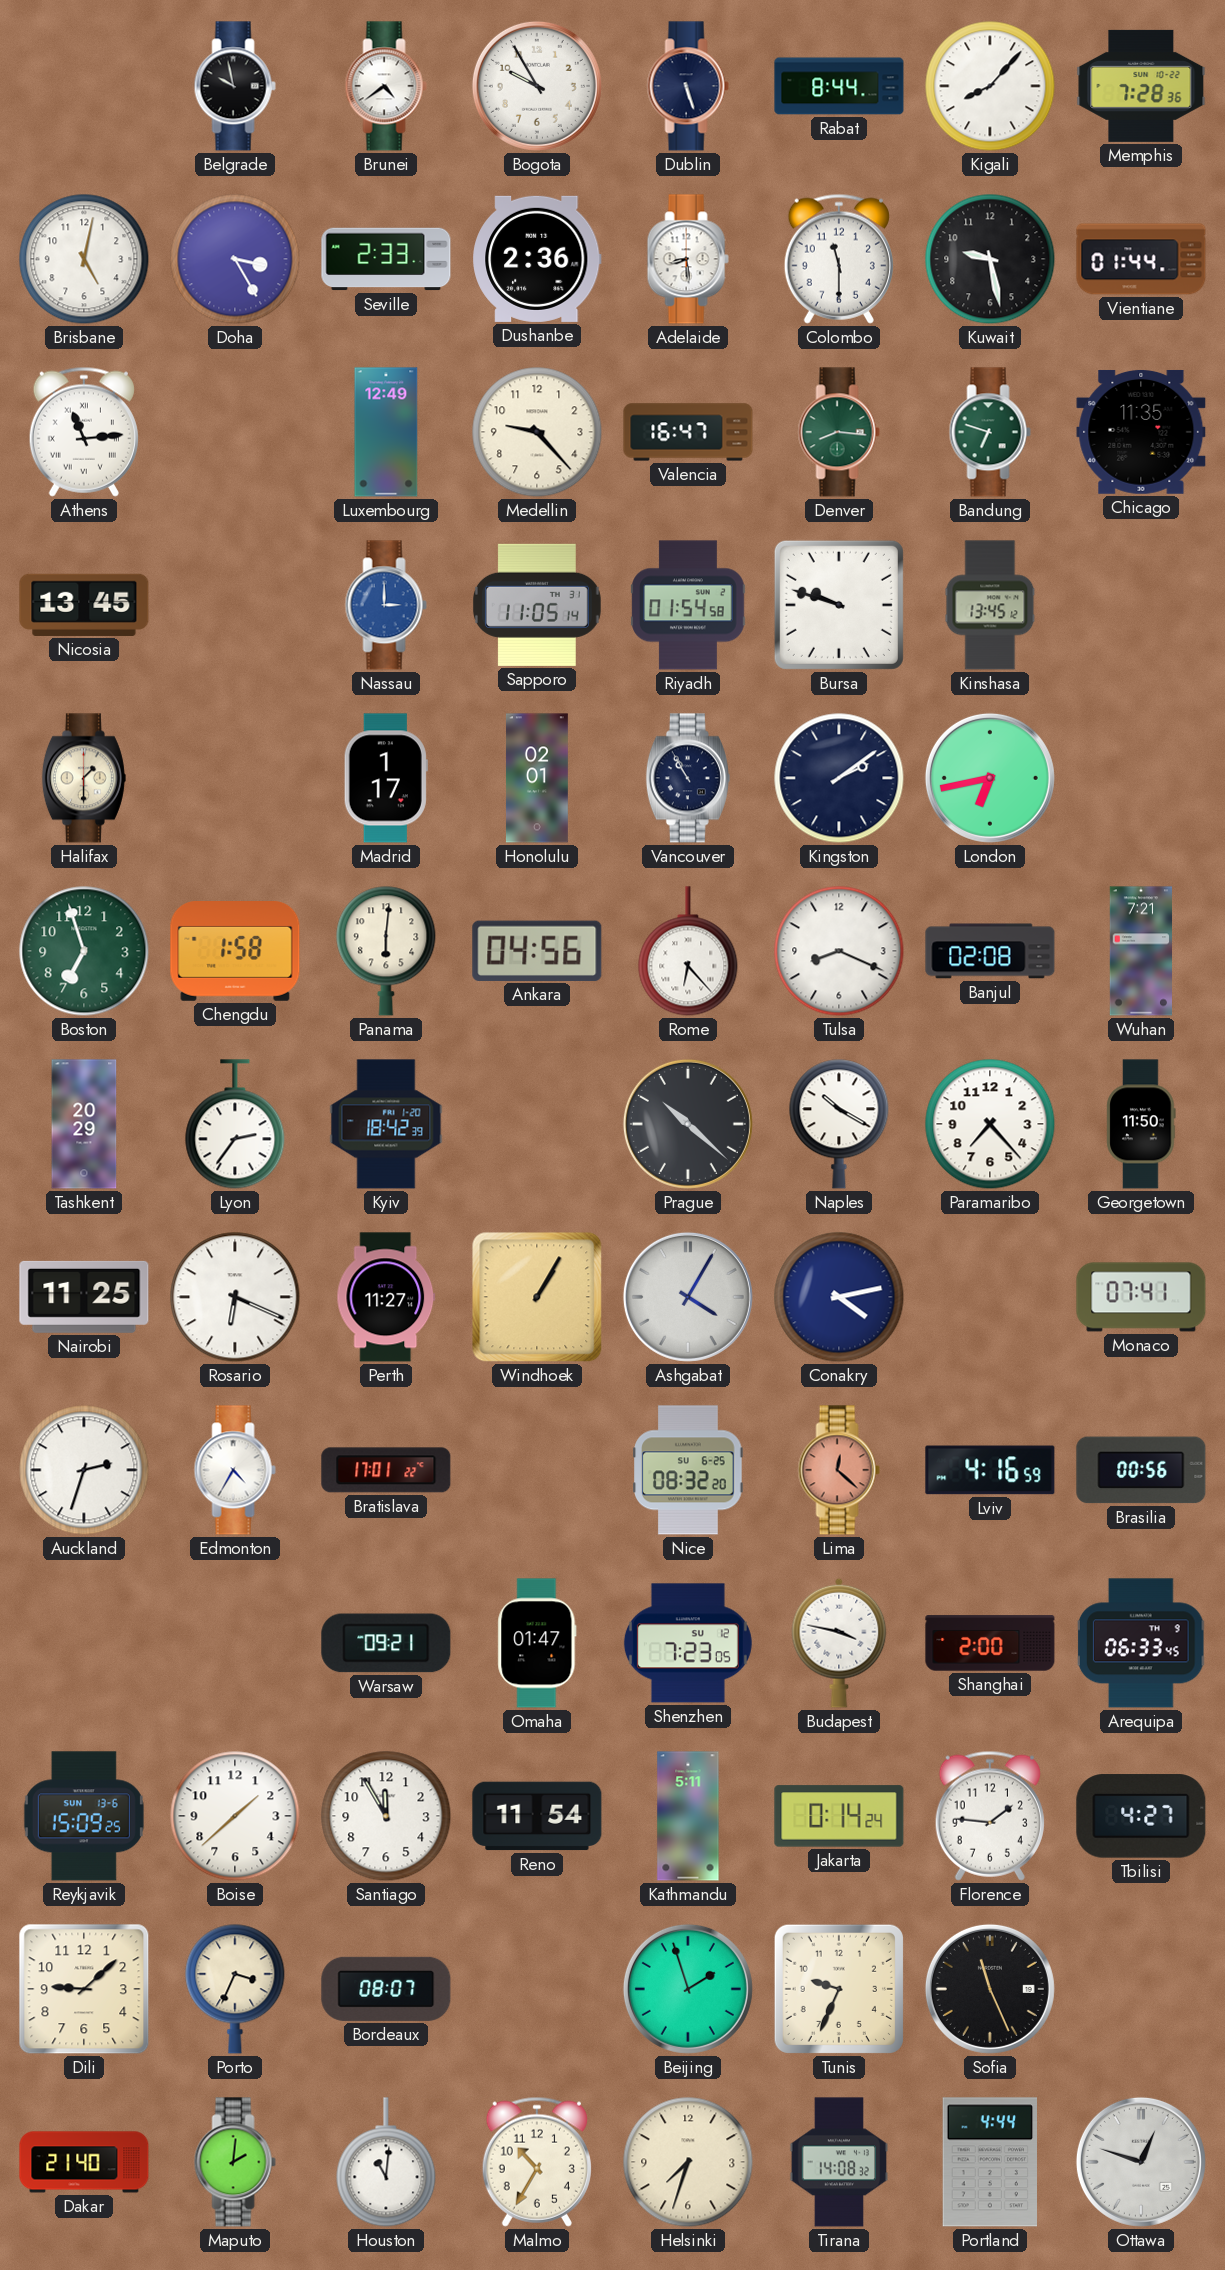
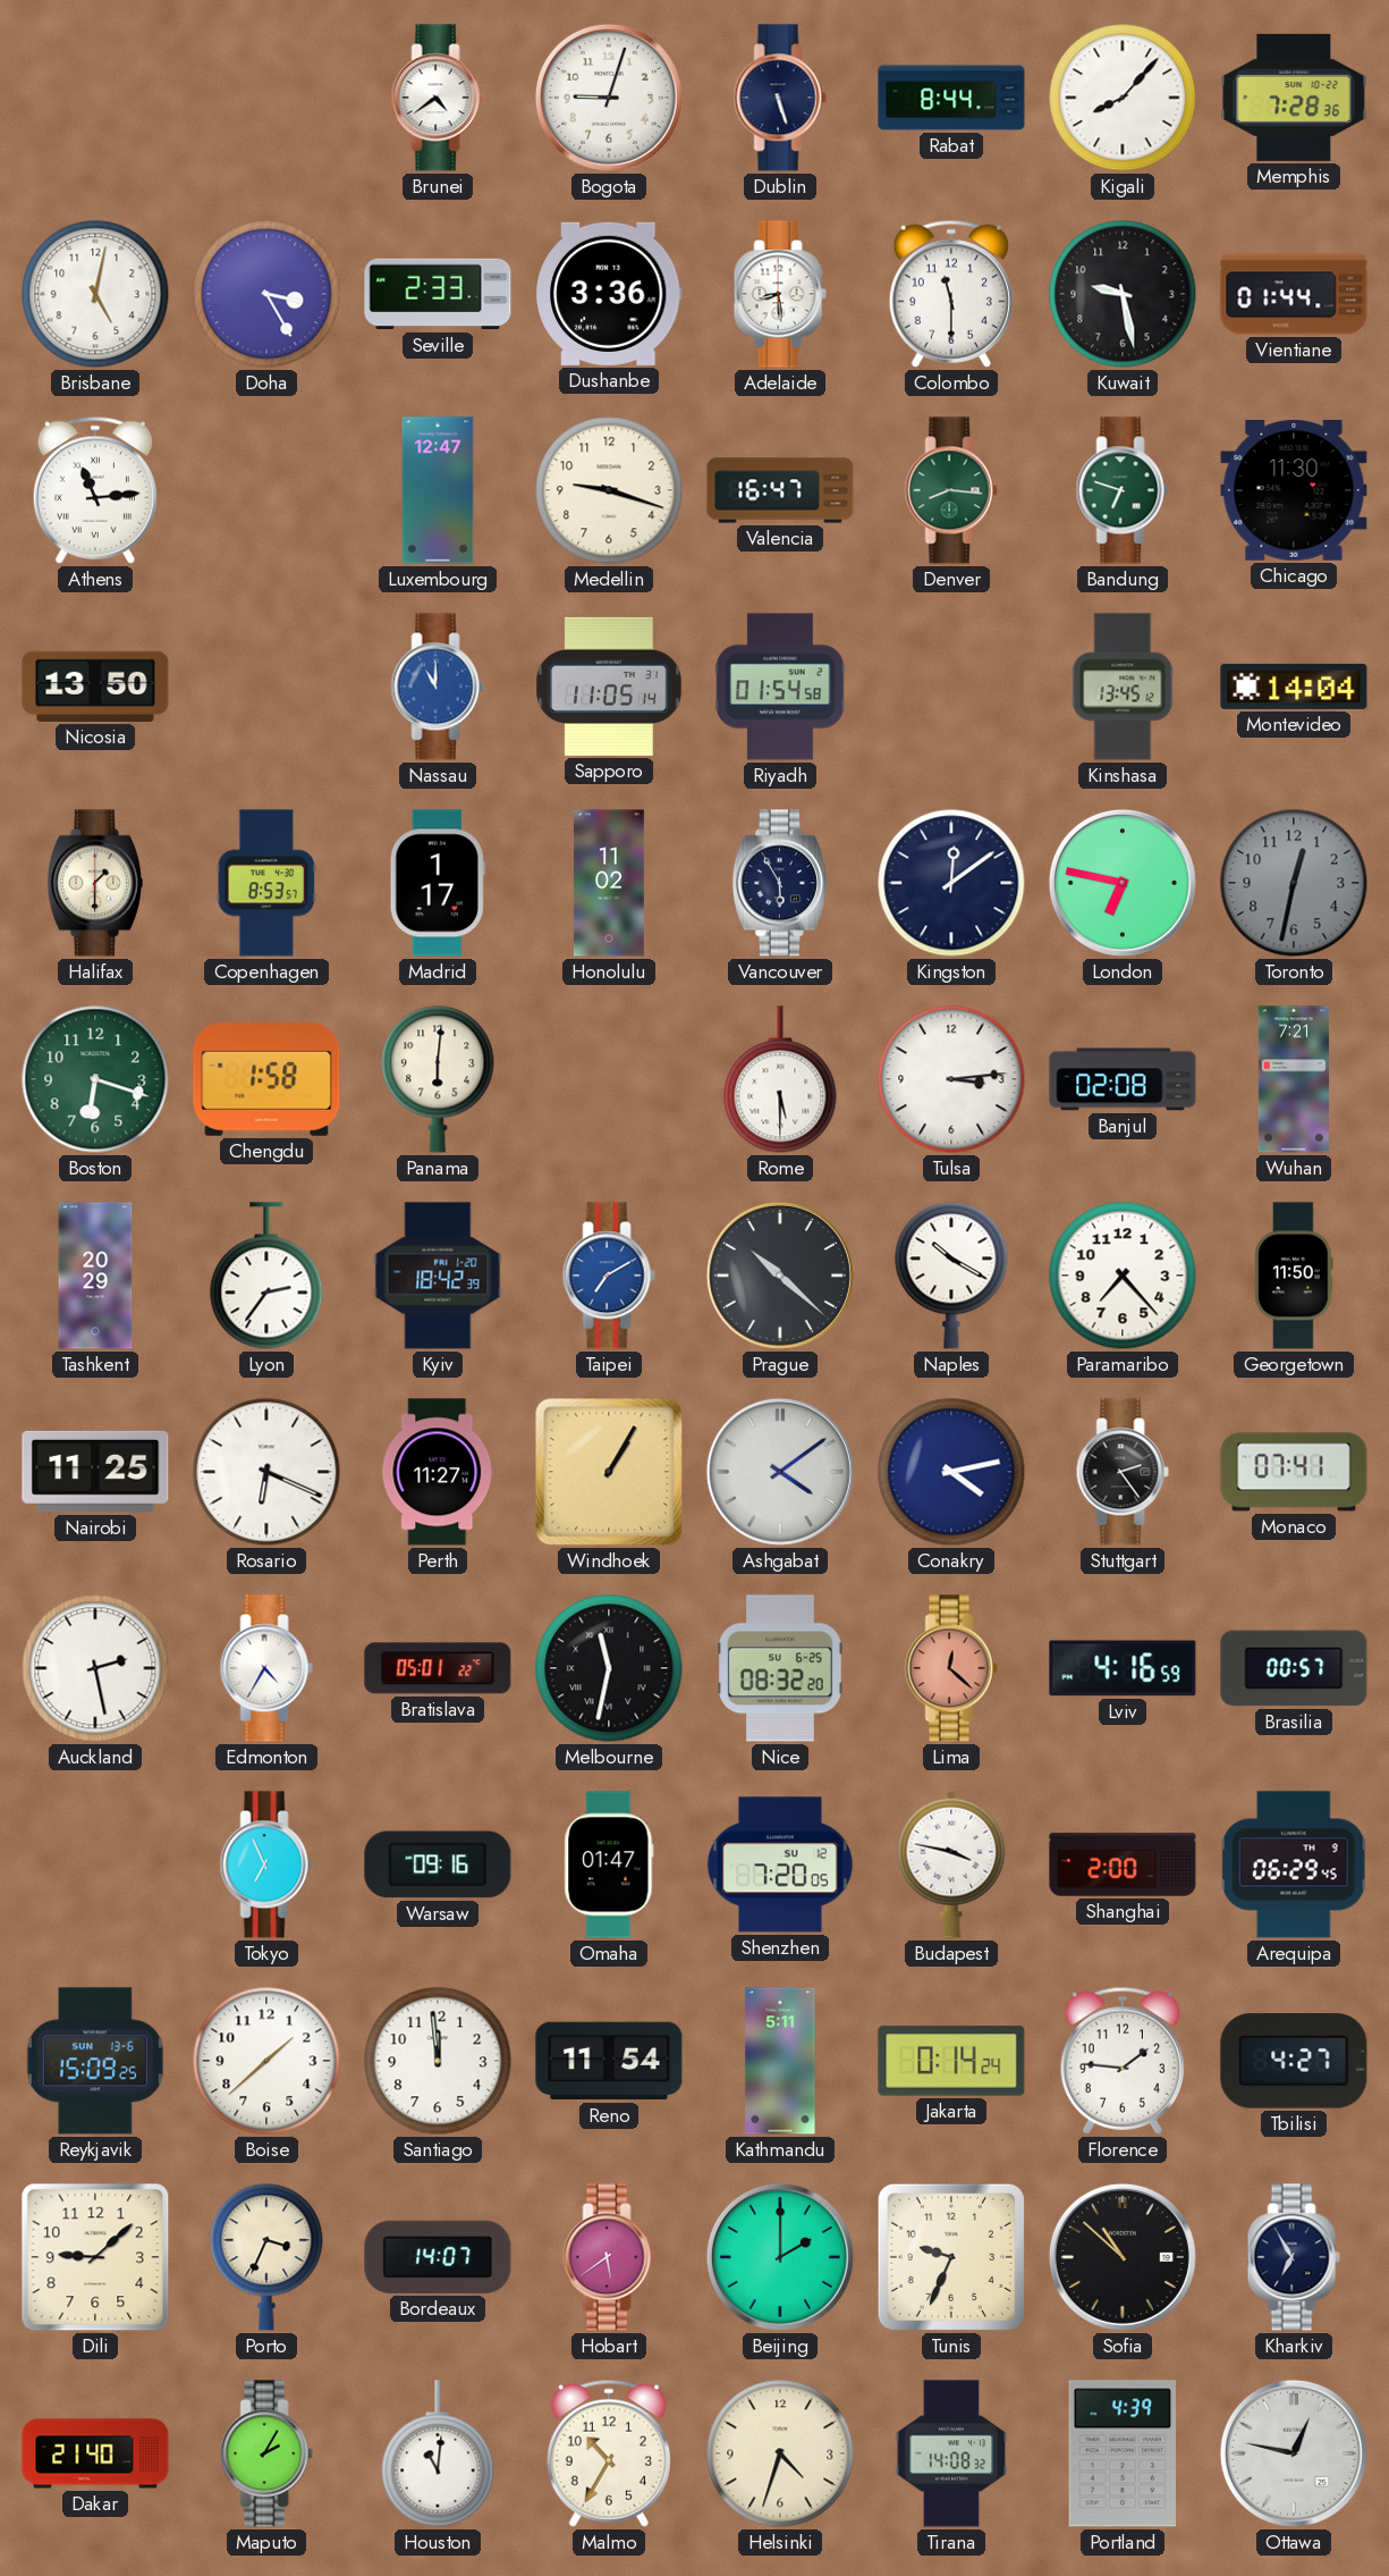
Belgrade: 9:58 -> none (235, 86)
Bogota: 9:55 -> 9:03 (609, 98)
Dushanbe: 2:36 -> 3:36 (609, 294)
Luxembourg: 12:49 -> 12:47 (438, 490)
Medellin: 9:23 -> 9:18 (609, 490)
Chicago: 11:35 -> 11:30 (1294, 490)
Nicosia: 13:45 -> 13:50 (95, 687)
Nassau: 3:00 -> 11:00 (438, 687)
Bursa: 9:48 -> none (839, 605)
Montevideo: none -> 14:04 (1294, 687)
Copenhagen: none -> 8:53 (266, 883)
Honolulu: 02:01 -> 11:02 (609, 883)
Vancouver: 10:55 -> 5:55 (780, 883)
Kingston: 2:09 -> 12:09 (951, 883)
London: 6:43 -> 6:47 (1123, 883)
Toronto: none -> 12:32 (1294, 883)
Boston: 6:57 -> 6:18 (95, 1079)
Ankara: 04:56 -> none (537, 951)
Rome: 6:23 -> 5:30 (780, 1079)
Tulsa: 8:19 -> 3:14 (951, 1079)
Taipei: none -> 7:10 (609, 1276)
Ashgabat: 4:05 -> 4:09 (780, 1472)
Stuttgart: none -> 2:24 (1123, 1472)
Auckland: 2:33 -> 2:28 (95, 1668)
Bratislava: 17:01 -> 05:01 (438, 1668)
Melbourne: none -> 11:32 (609, 1668)
Brasilia: 00:56 -> 00:57 (1294, 1668)
Tokyo: none -> 6:56 (266, 1864)
Warsaw: 09:21 -> 09:16 (438, 1864)
Shenzhen: 7:23 -> 7:20 (780, 1864)
Arequipa: 06:33 -> 06:29 (1294, 1864)
Santiago: 11:55 -> 11:59 (438, 2061)
Bordeaux: 08:07 -> 14:07 (438, 2257)
Hobart: none -> 5:39 (609, 2257)
Beijing: 1:57 -> 2:00 (780, 2257)
Sofia: 11:26 -> 10:52 (1123, 2257)
Kharkiv: none -> 6:55 (1294, 2257)
Maputo: 2:01 -> 2:05 (266, 2453)
Helsinki: 7:33 -> 4:33 (780, 2453)
Portland: 4:44 -> 4:39 (1123, 2453)
Ottawa: 12:48 -> 12:47 (1294, 2453)
